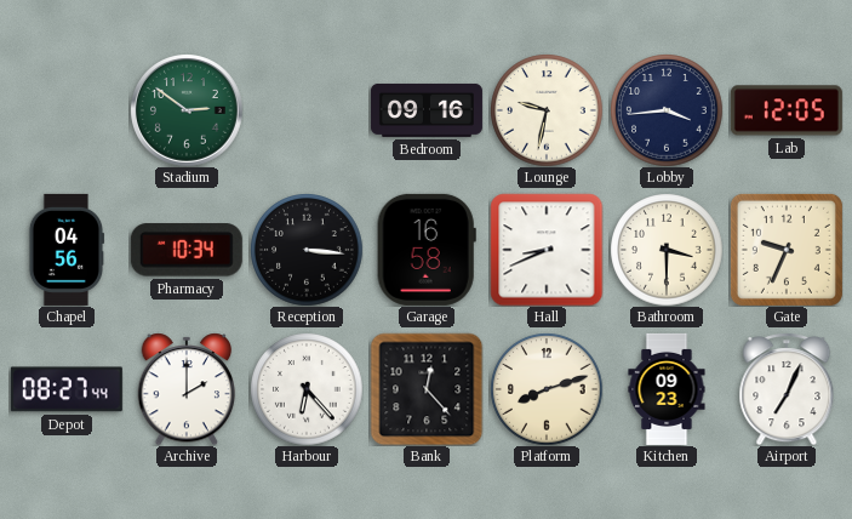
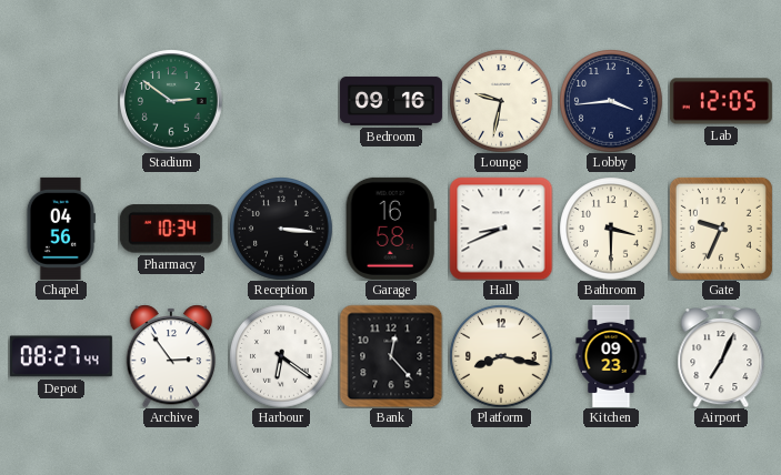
Archive: 2:00 -> 2:54 (171, 356)
Harbour: 6:23 -> 6:21 (281, 356)
Platform: 8:12 -> 8:17 (501, 356)
